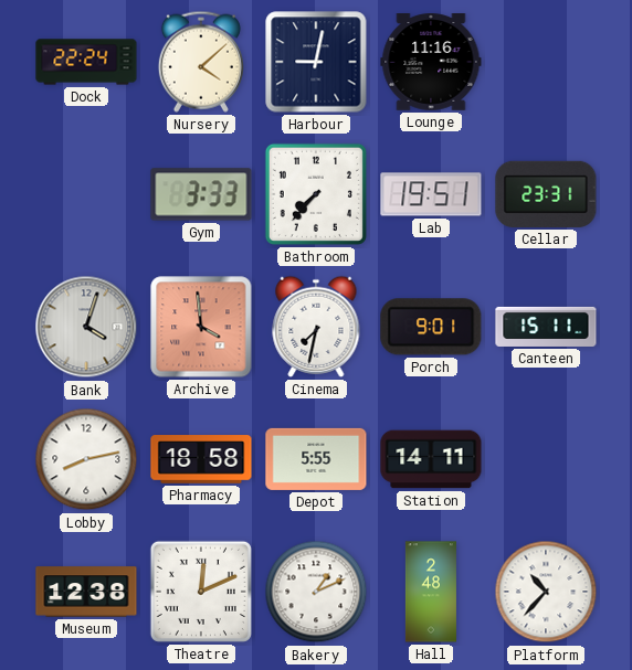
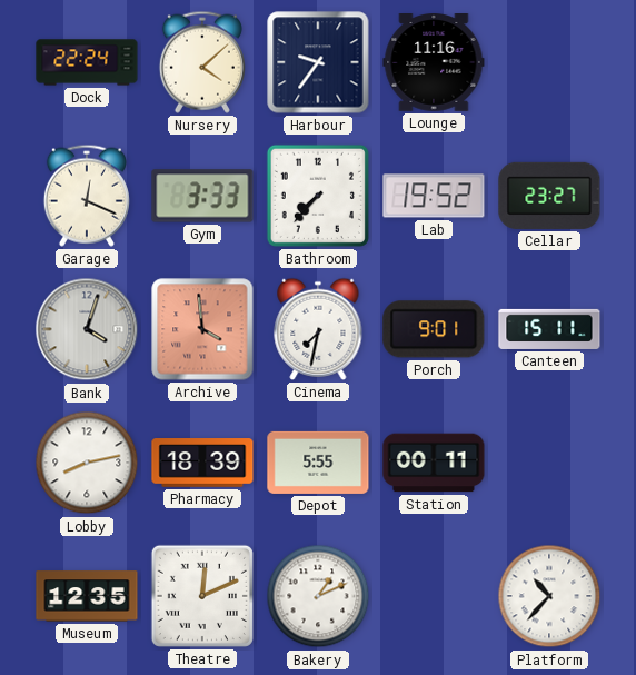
Harbour: 9:02 -> 9:36 (318, 62)
Garage: none -> 12:19 (87, 196)
Lab: 19:51 -> 19:52 (434, 196)
Cellar: 23:31 -> 23:27 (549, 196)
Pharmacy: 18:58 -> 18:39 (202, 463)
Station: 14:11 -> 00:11 (434, 463)
Museum: 12:38 -> 12:35 (87, 596)
Hall: 2:48 -> none (431, 592)
